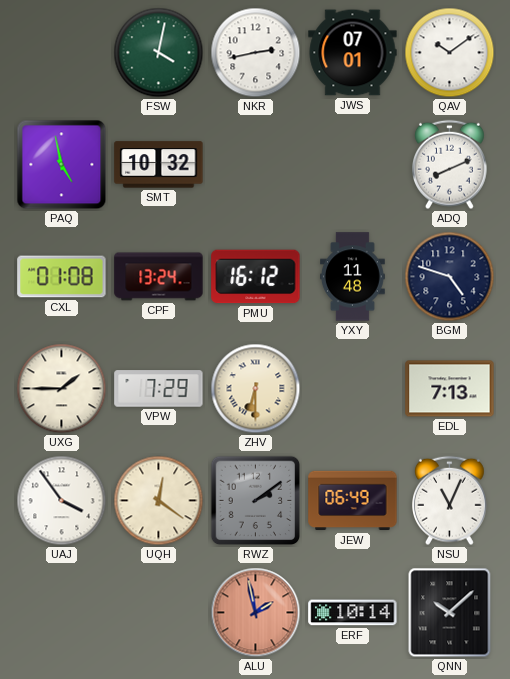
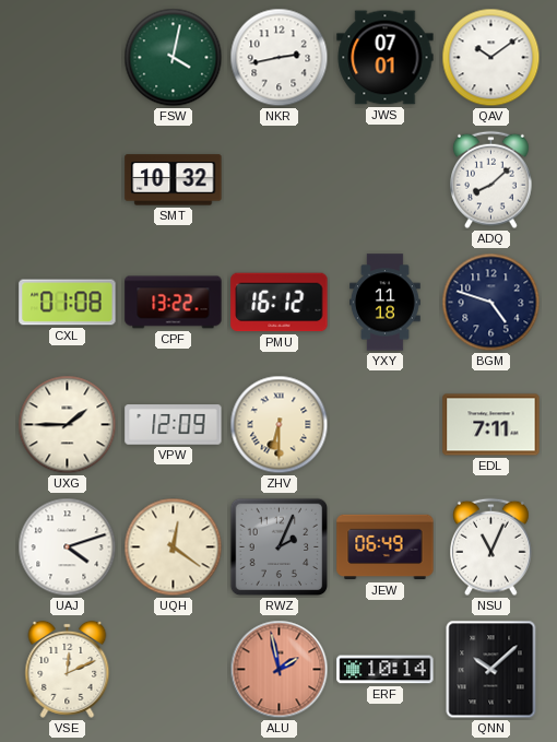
PAQ: 4:58 -> none (62, 165)
ADQ: 8:11 -> 8:08 (491, 180)
CPF: 13:24 -> 13:22 (174, 303)
YXY: 11:48 -> 11:18 (386, 303)
VPW: 7:29 -> 12:09 (174, 425)
EDL: 7:13 -> 7:11 (491, 425)
UAJ: 3:54 -> 4:12 (68, 547)
RWZ: 2:09 -> 2:04 (280, 547)
VSE: none -> 12:11 (68, 669)
